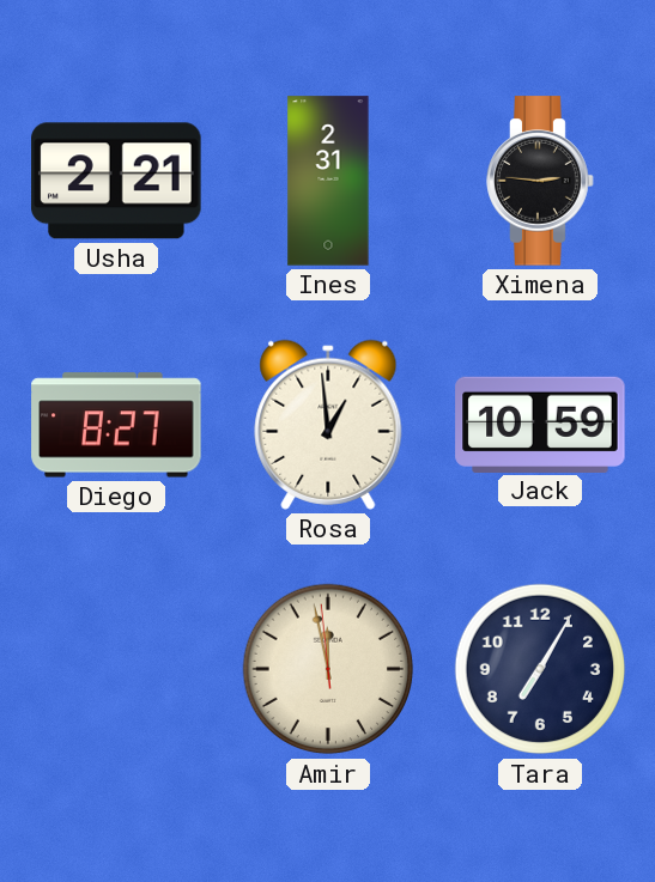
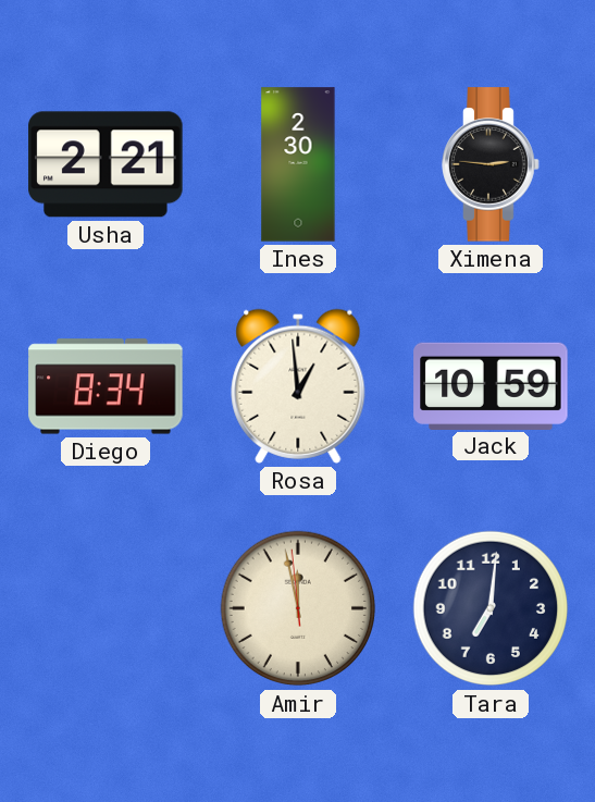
Ines: 2:31 -> 2:30 (298, 164)
Diego: 8:27 -> 8:34 (106, 386)
Tara: 7:05 -> 7:01 (491, 608)
